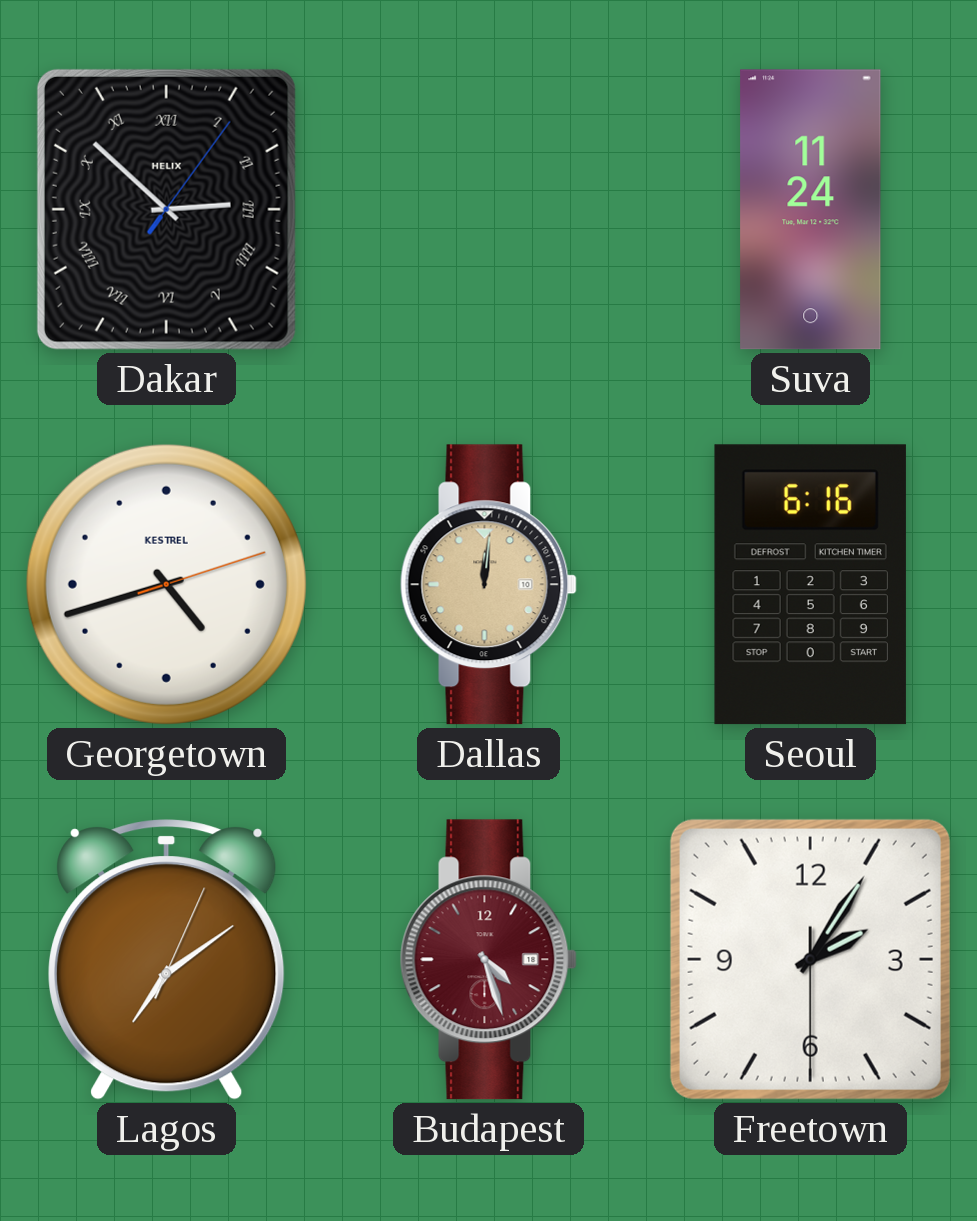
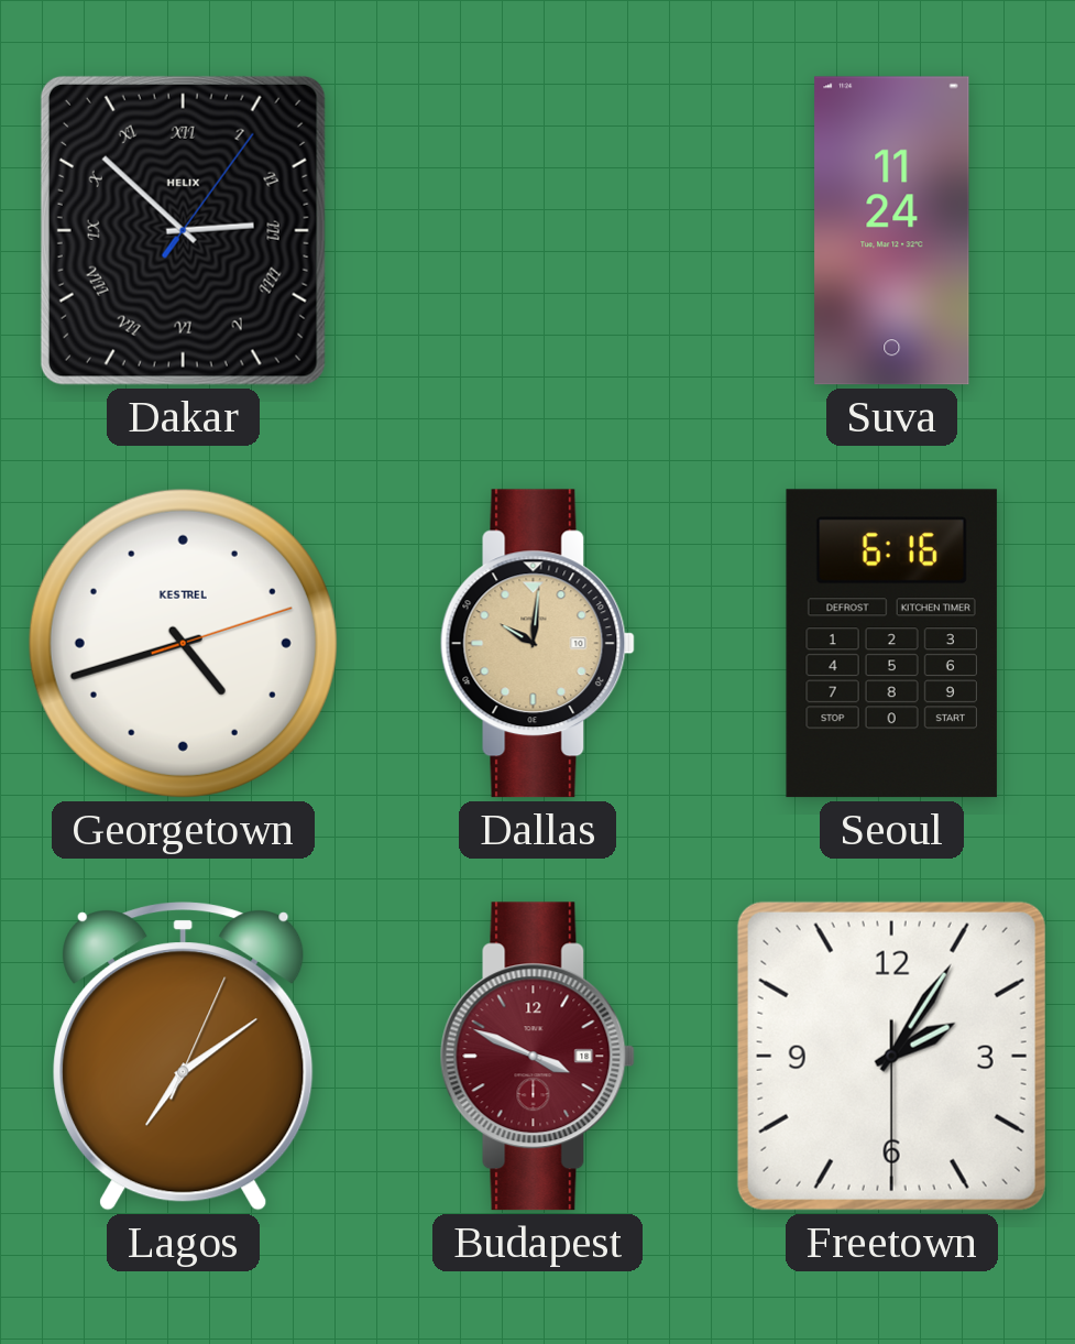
Dallas: 12:01 -> 10:01 (537, 644)
Budapest: 4:27 -> 3:49 (537, 1057)
